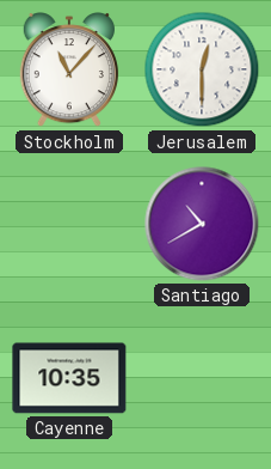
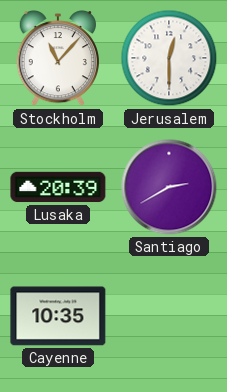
Lusaka: none -> 20:39 (58, 187)
Santiago: 10:40 -> 2:40 (169, 187)
